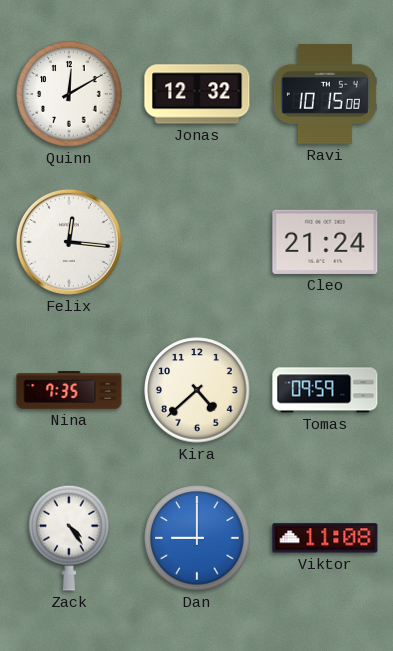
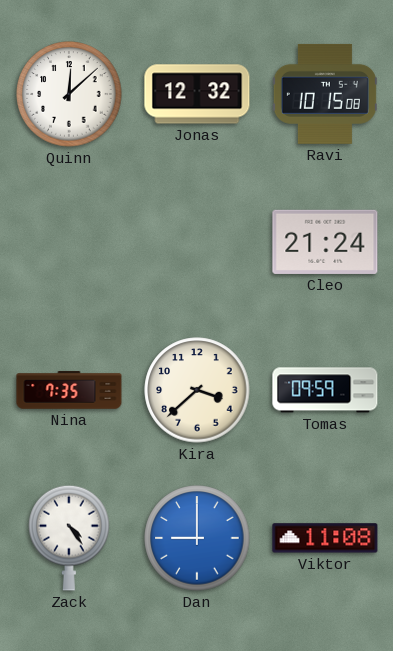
Quinn: 12:10 -> 12:08 (69, 94)
Felix: 12:16 -> none (69, 242)
Kira: 4:38 -> 3:38 (197, 390)
